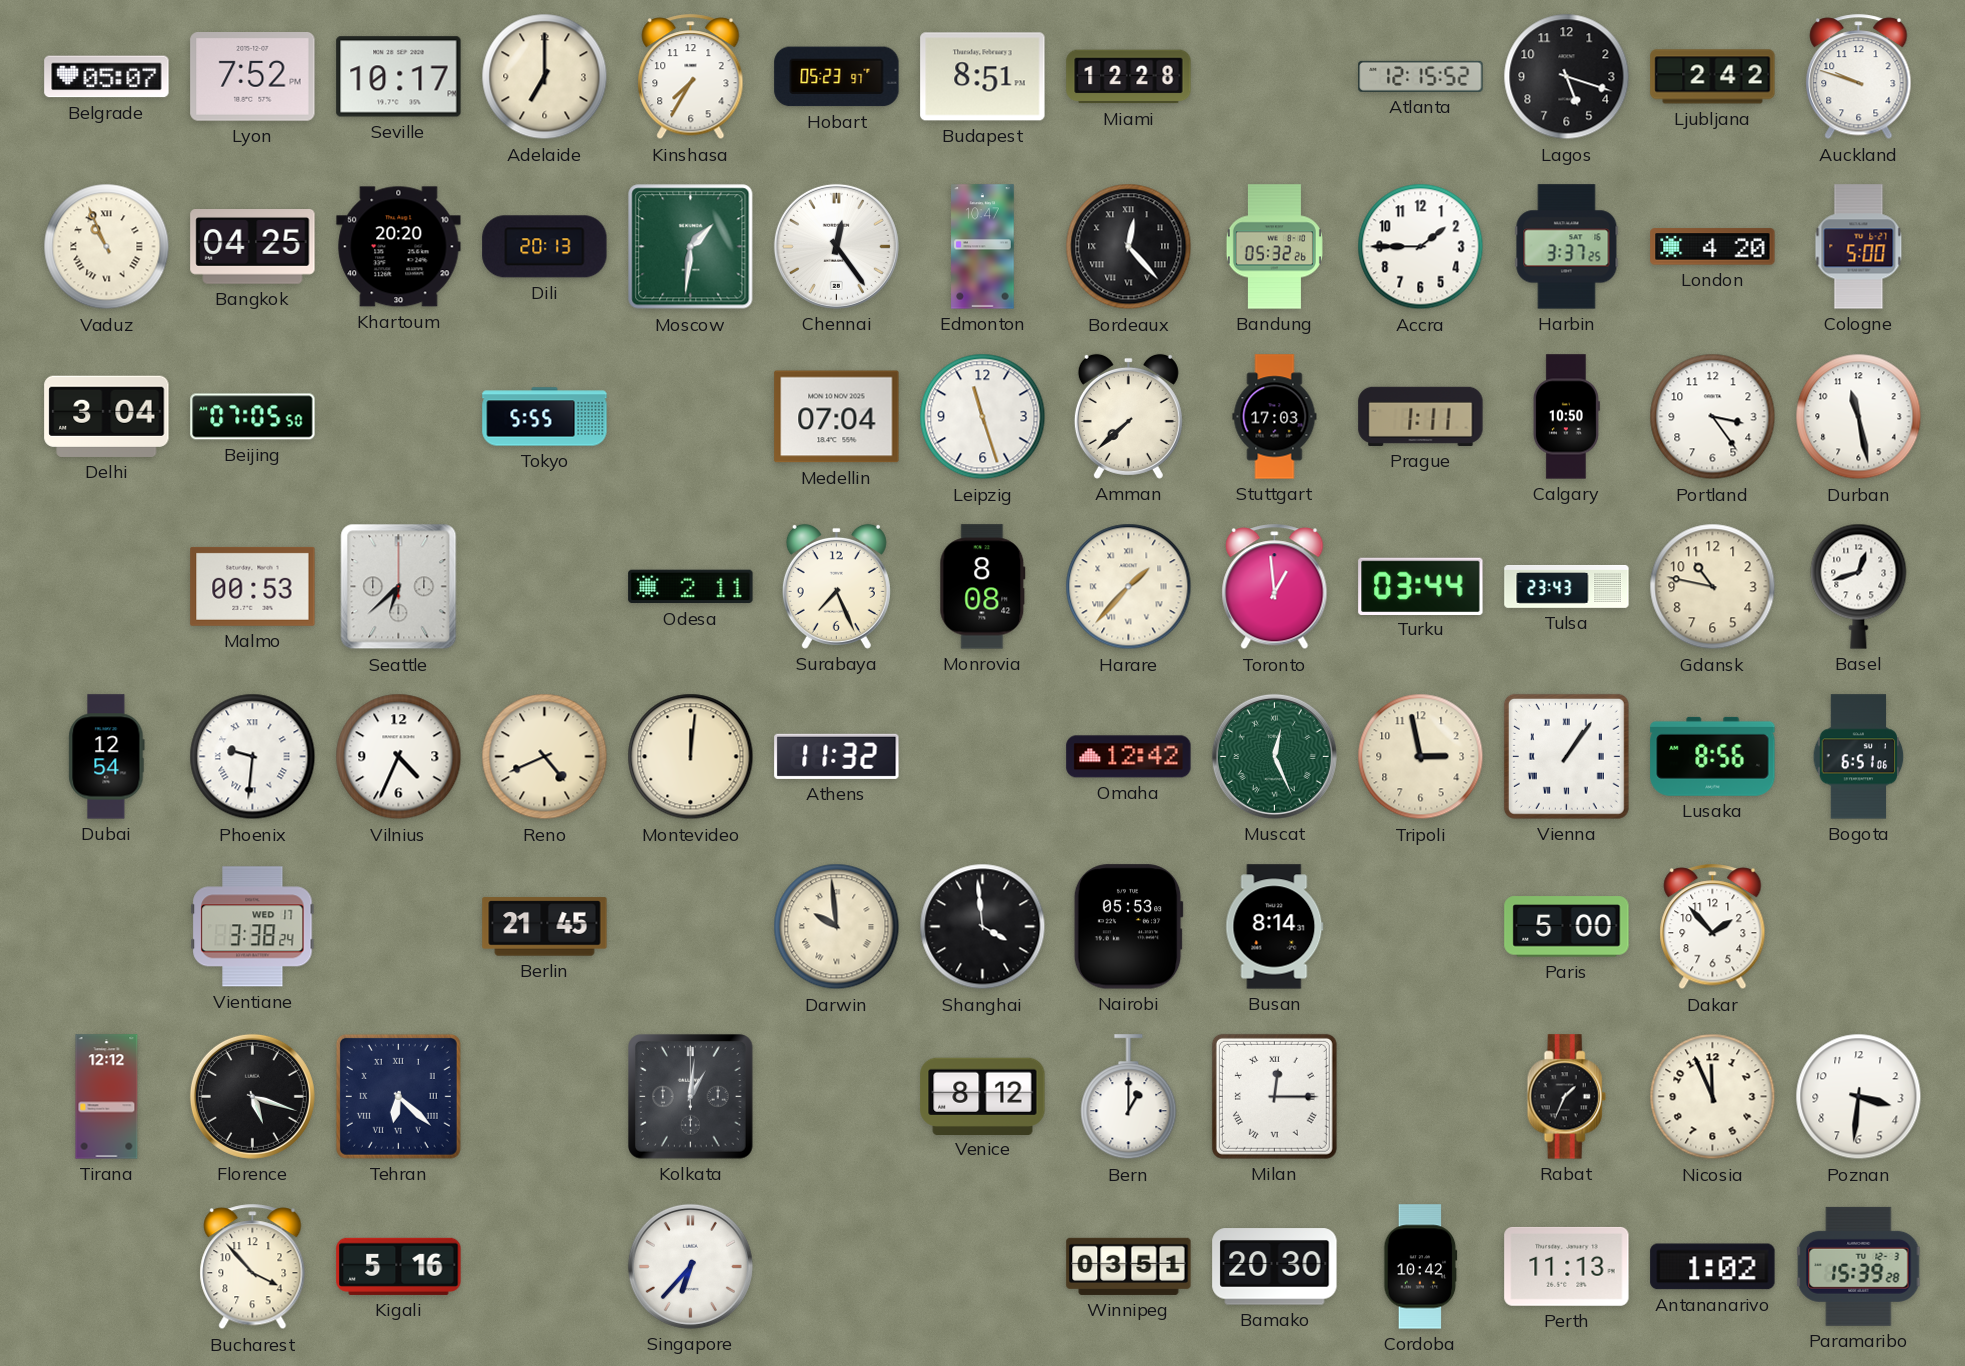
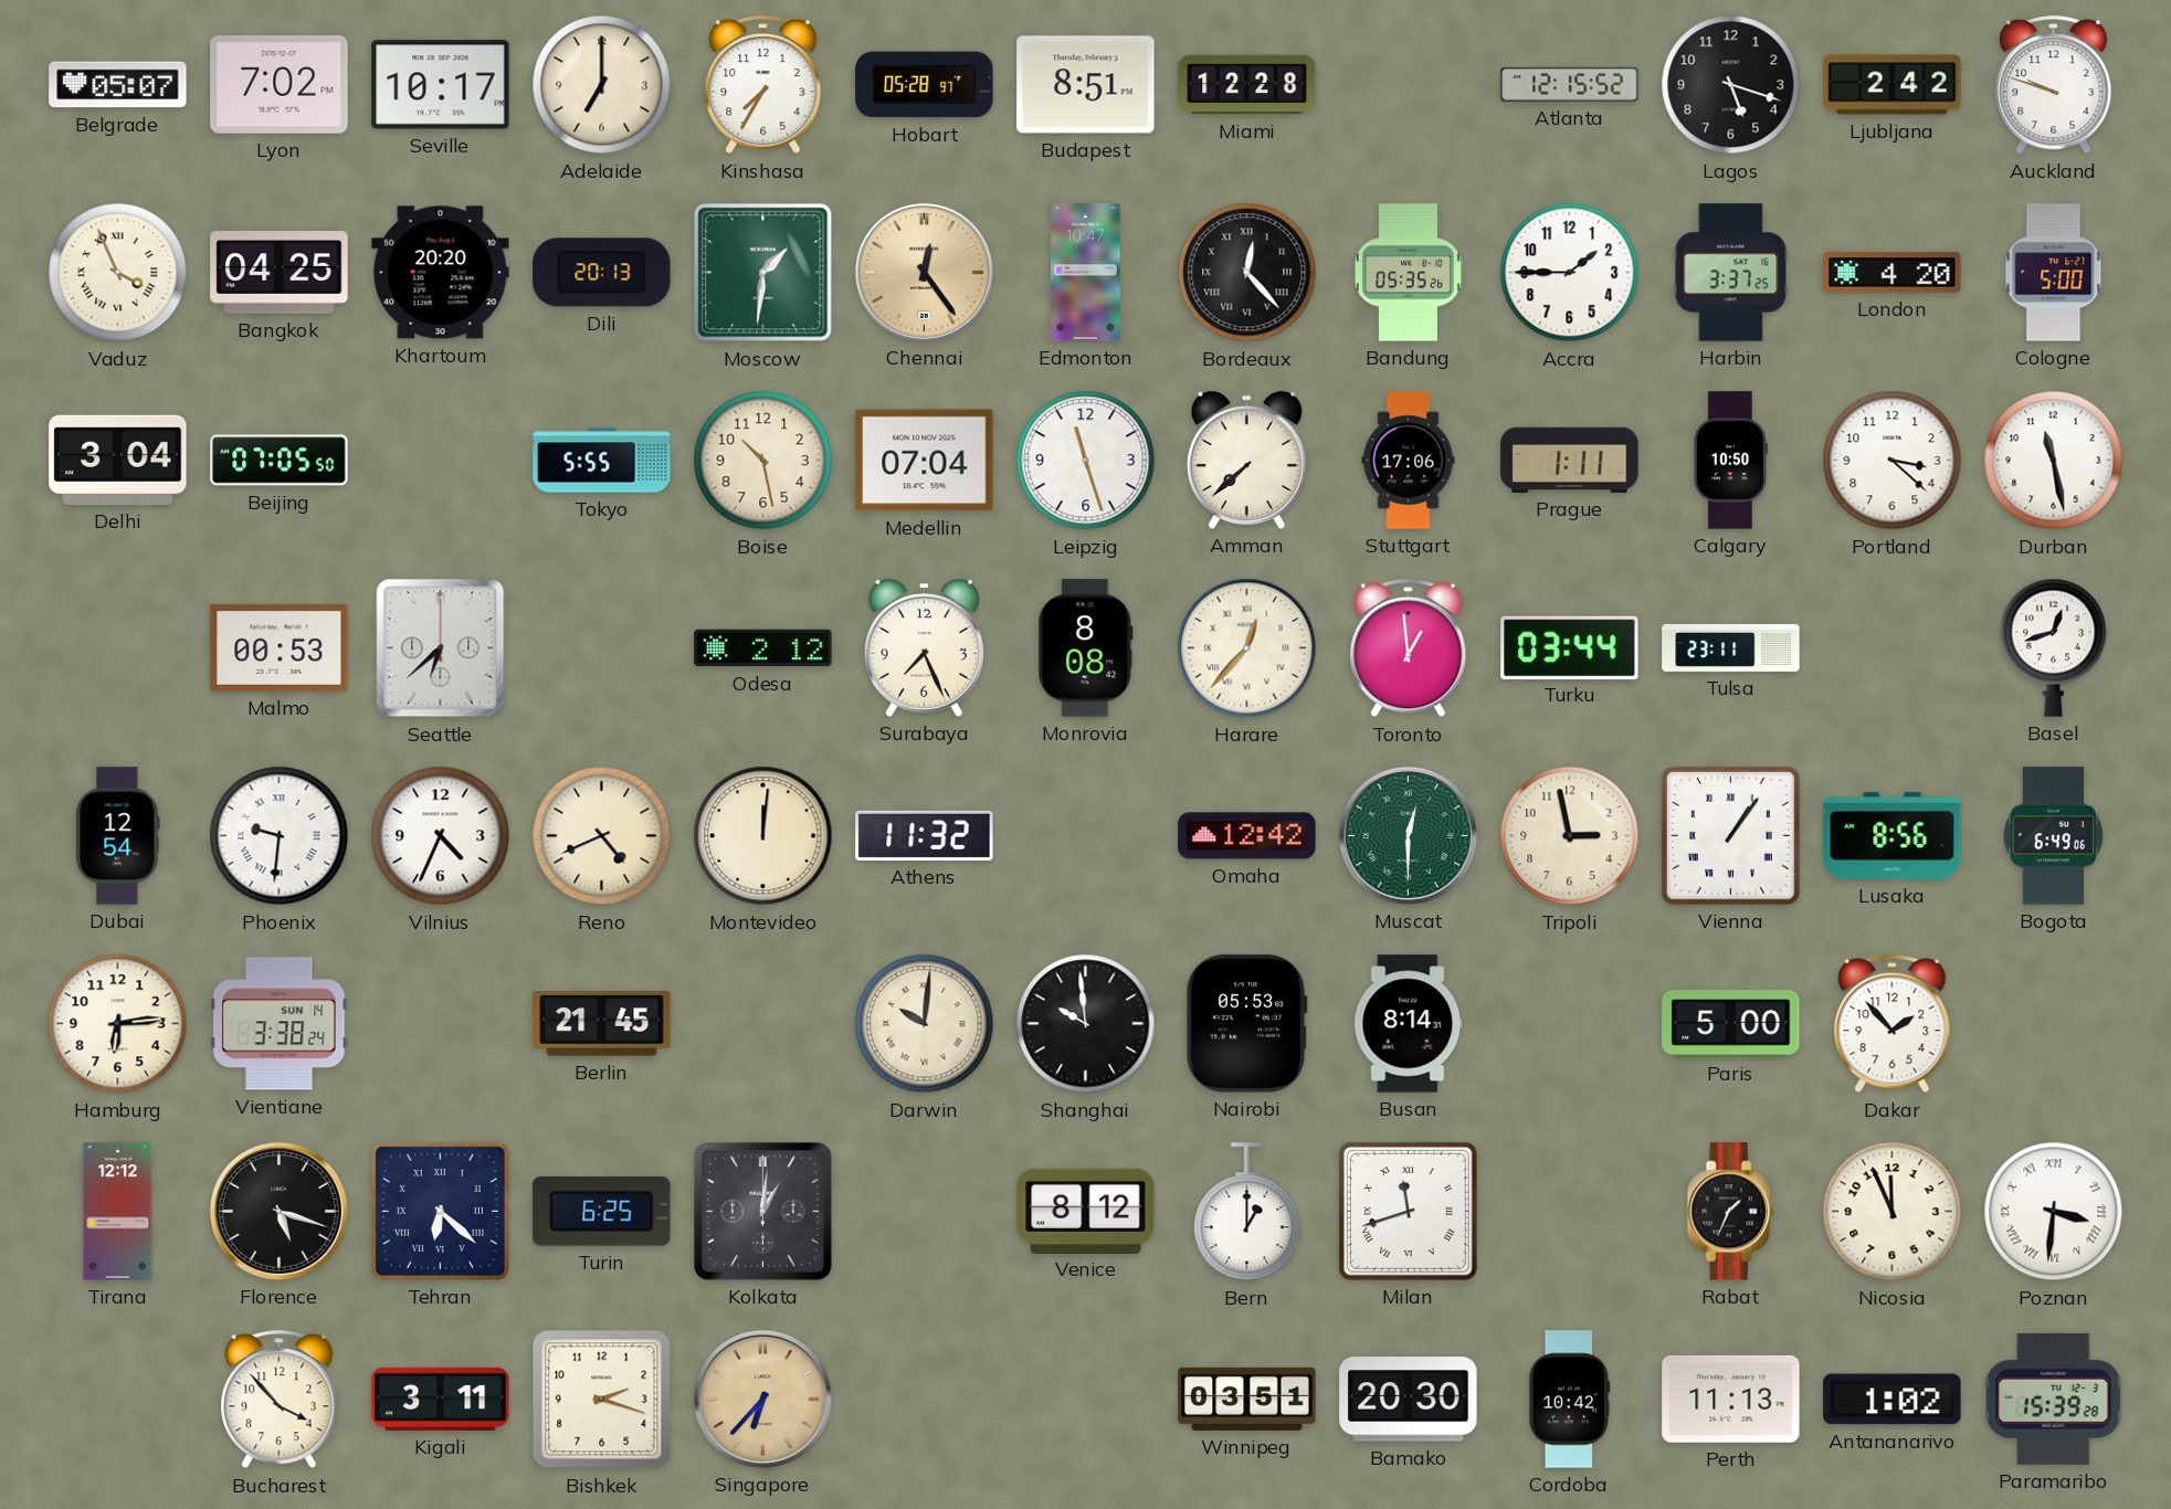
Lyon: 7:52 -> 7:02 (280, 85)
Hobart: 05:23 -> 05:28 (925, 85)
Vaduz: 10:56 -> 3:56 (118, 273)
Chennai dial: white -> champagne (924, 272)
Bandung: 05:32 -> 05:35 (1408, 273)
Boise: none -> 10:28 (763, 461)
Stuttgart: 17:03 -> 17:06 (1409, 461)
Portland: 3:24 -> 3:22 (1893, 461)
Odesa: 2:11 -> 2:12 (763, 648)
Harare: 1:37 -> 12:37 (1247, 648)
Tulsa: 23:43 -> 23:11 (1731, 647)
Gdansk: 10:47 -> none (1713, 587)
Muscat: 12:26 -> 12:30 (1408, 835)
Bogota: 6:51 -> 6:49 (2054, 836)
Hamburg: none -> 6:14 (118, 1024)
Vientiane date: WED 17 -> SUN 14 (280, 1024)
Darwin: 9:59 -> 10:01 (925, 1024)
Shanghai: 3:59 -> 9:59 (1086, 1024)
Turin: none -> 6:25 (602, 1211)
Milan: 12:15 -> 11:42 (1408, 1211)
Poznan numerals: Arabic -> Roman (2054, 1212)
Kigali: 5:16 -> 3:11 (441, 1399)
Bishkek: none -> 2:18 (602, 1400)
Singapore dial: white -> champagne (762, 1399)
